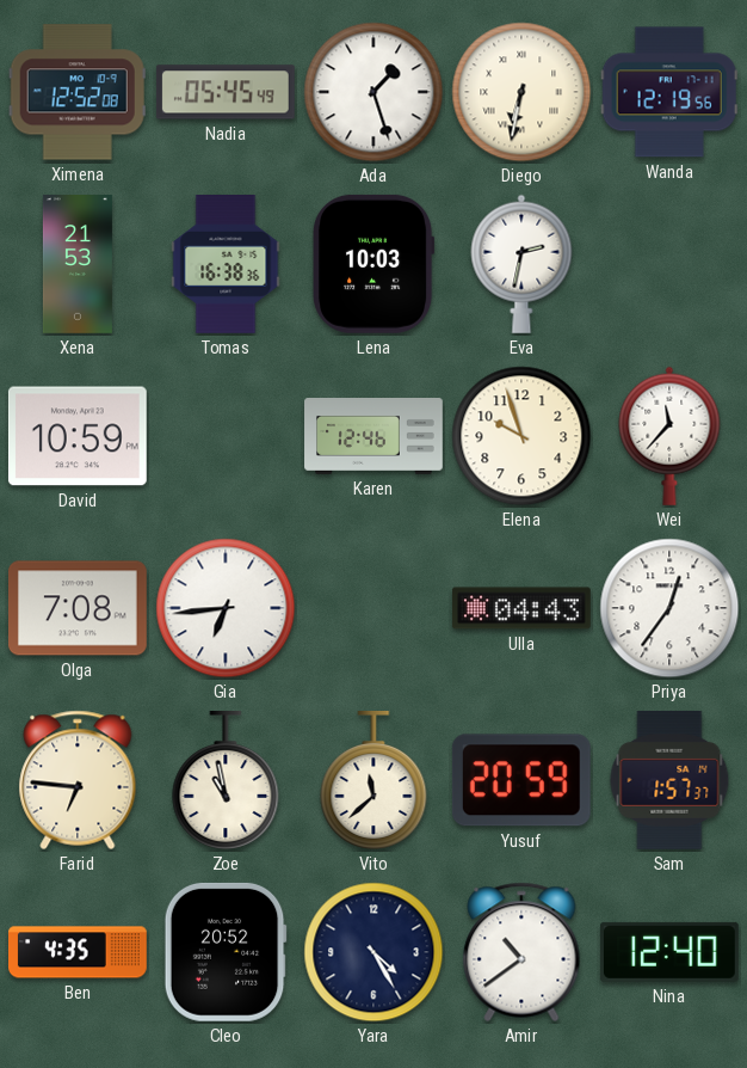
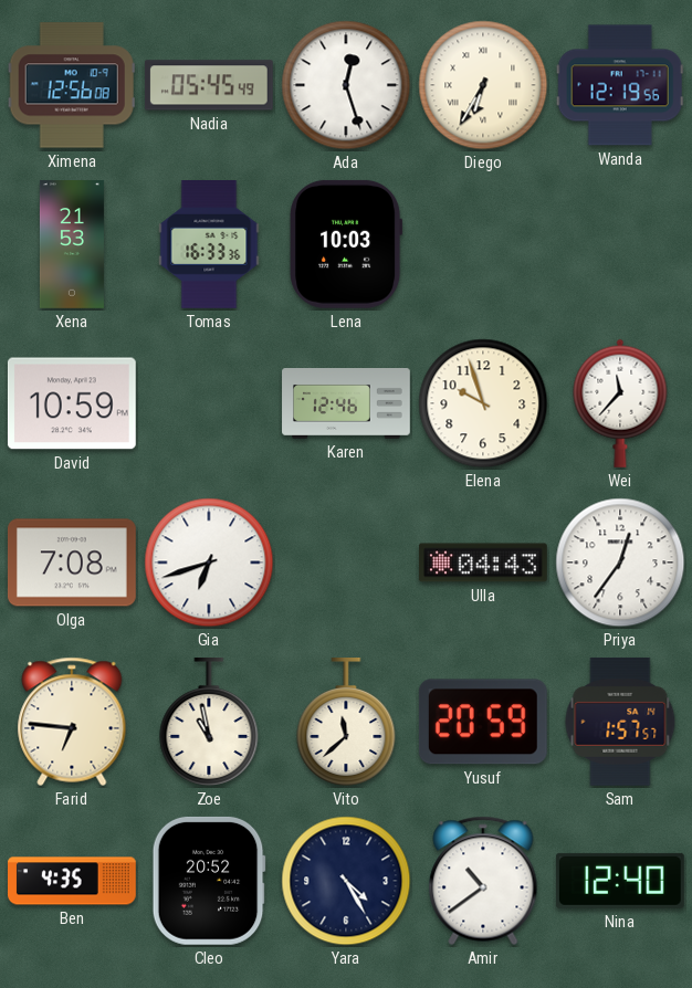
Ximena: 12:52 -> 12:56 (72, 85)
Ada: 1:27 -> 12:27 (346, 85)
Diego: 6:32 -> 6:35 (483, 85)
Tomas: 16:38 -> 16:33 (209, 245)
Eva: 2:32 -> none (521, 264)
Gia: 6:44 -> 6:42 (209, 563)
Sam: 1:57:37 -> 1:57:57 (620, 722)
